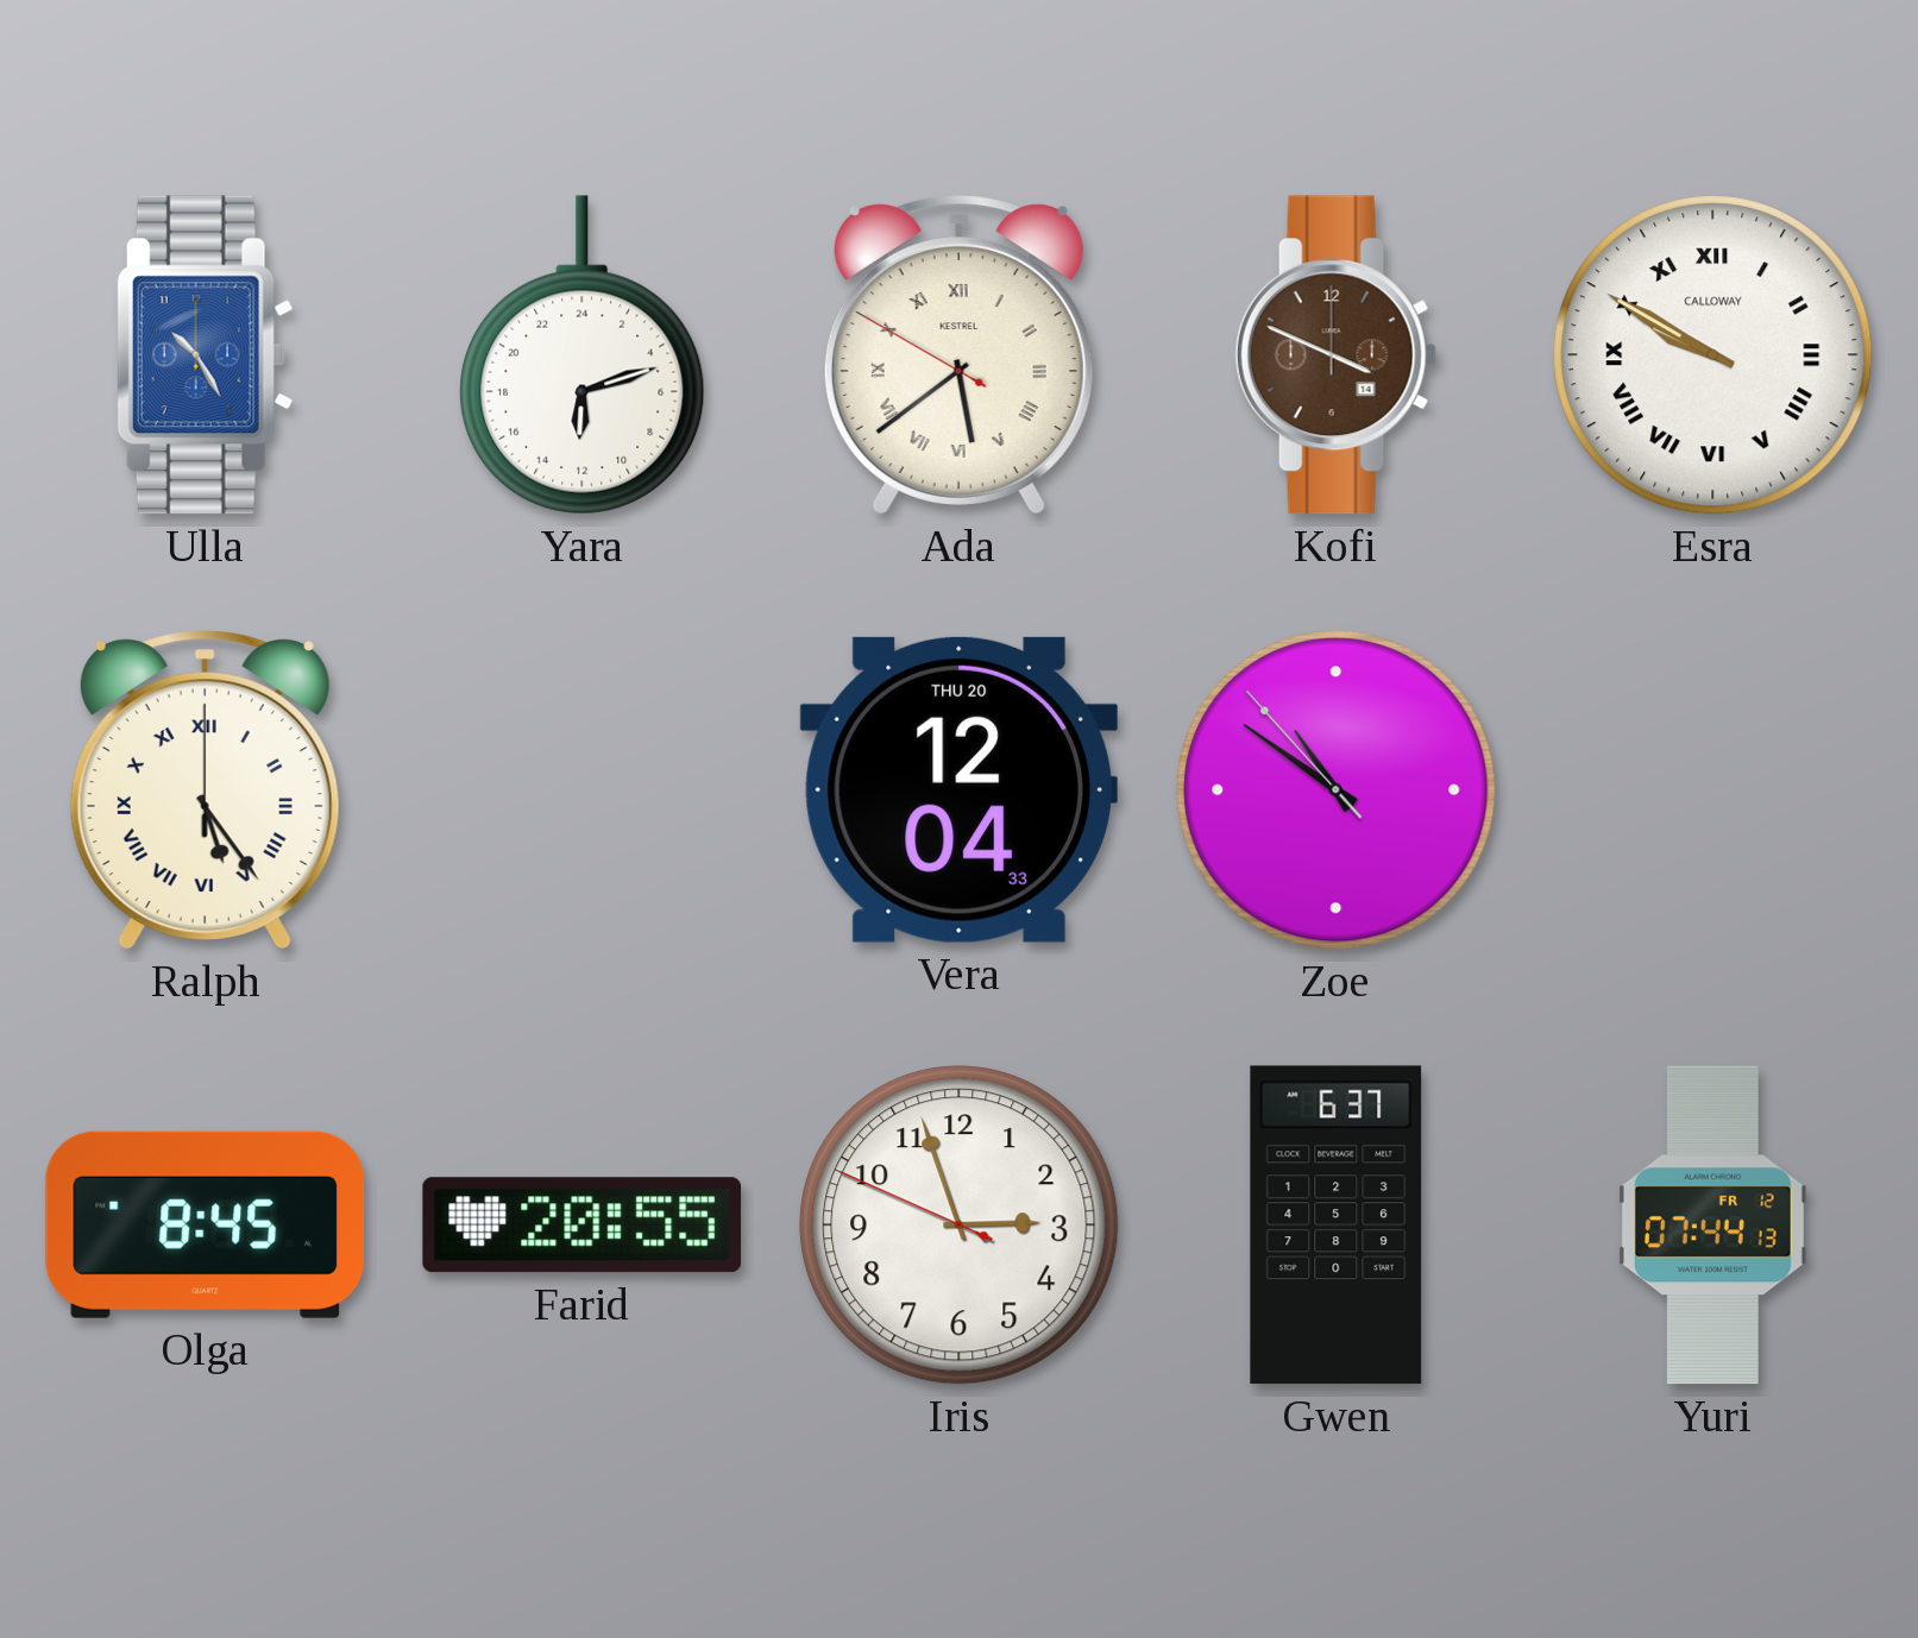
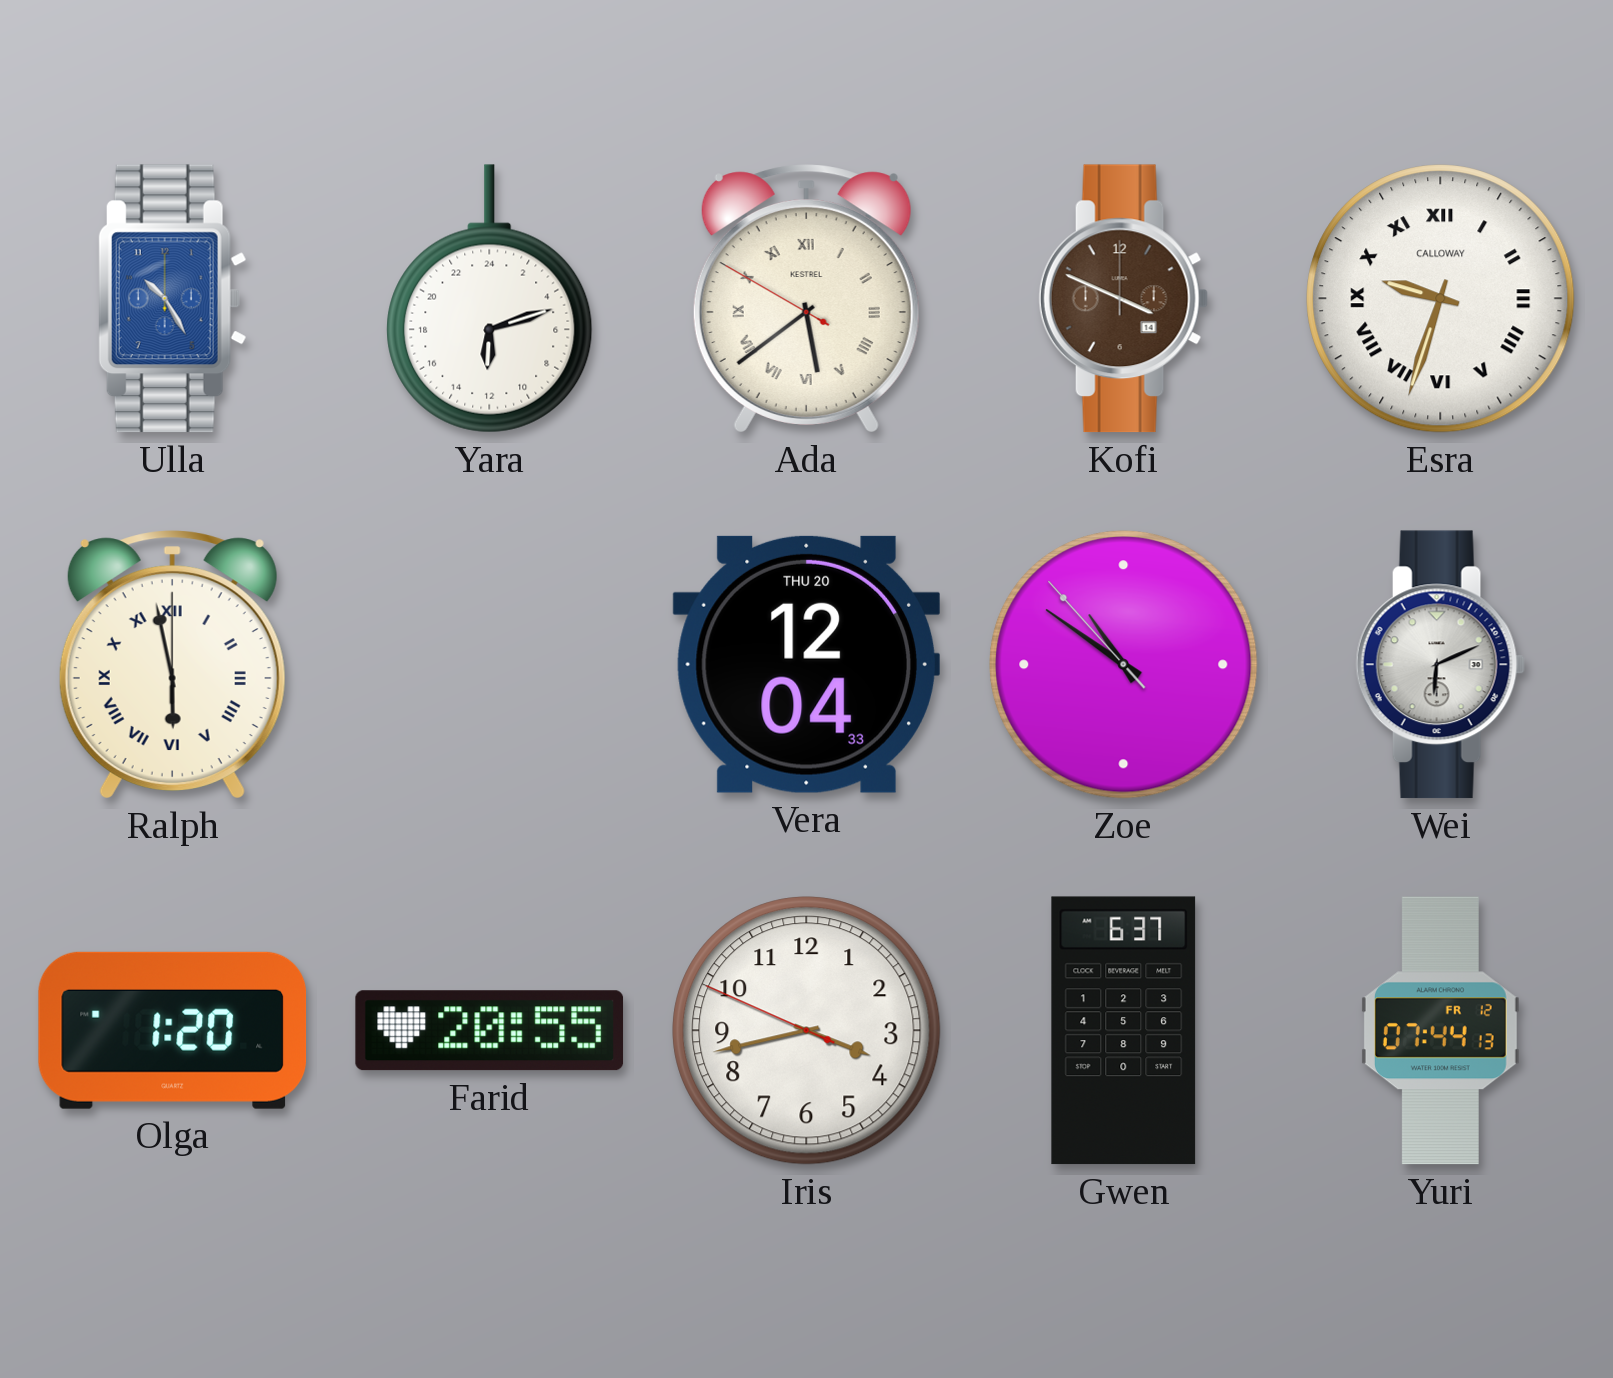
Esra: 9:50 -> 9:33 (1441, 299)
Ralph: 5:24 -> 5:58 (172, 665)
Wei: none -> 6:11 (1440, 665)
Olga: 8:45 -> 1:20 (173, 1030)
Iris: 2:56 -> 3:42 (807, 1031)
